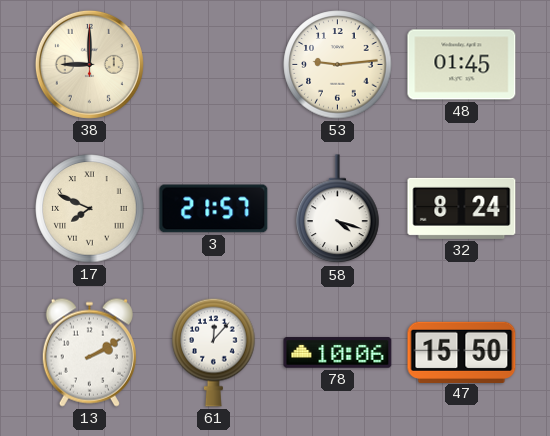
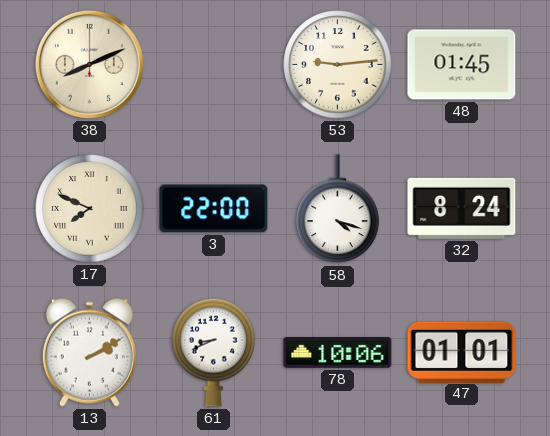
38: 9:00 -> 8:11 (89, 64)
3: 21:57 -> 22:00 (214, 209)
61: 12:07 -> 8:41 (214, 352)
47: 15:50 -> 01:01 (462, 352)
